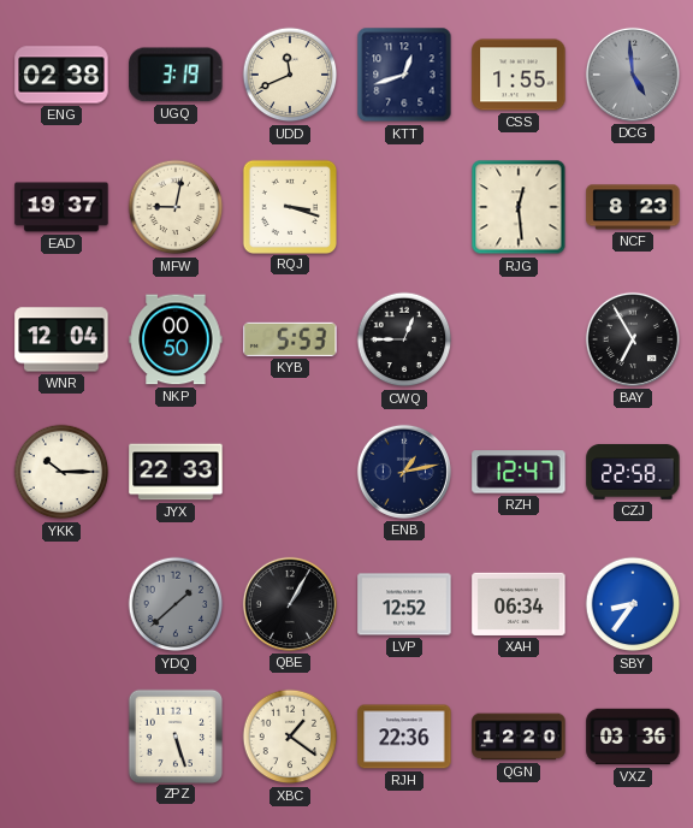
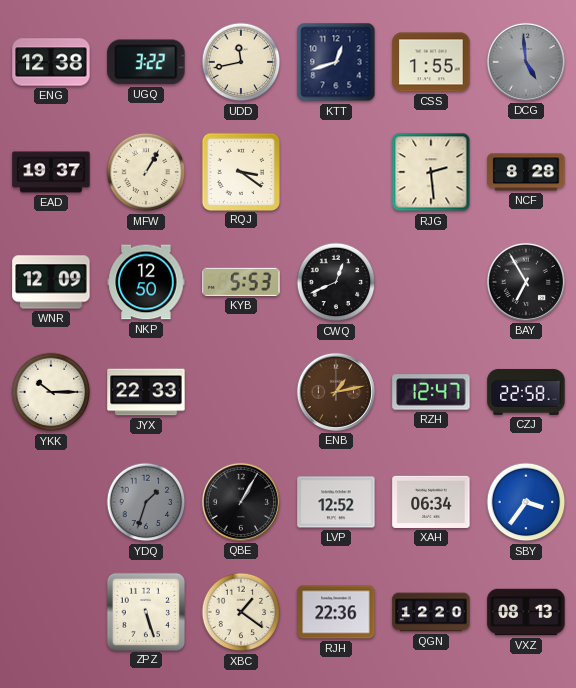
ENG: 02:38 -> 12:38 (51, 62)
UGQ: 3:19 -> 3:22 (146, 62)
UDD: 11:41 -> 11:43 (241, 62)
MFW: 9:02 -> 1:05 (146, 172)
RQJ: 3:18 -> 3:21 (240, 171)
RJG: 12:29 -> 2:29 (431, 172)
NCF: 8:23 -> 8:28 (526, 172)
WNR: 12:04 -> 12:09 (51, 282)
NKP: 00:50 -> 12:50 (146, 282)
CWQ: 12:45 -> 12:41 (336, 282)
ENB dial: navy -> brown (336, 392)
YDQ: 1:38 -> 1:33 (146, 502)
SBY: 8:36 -> 3:36 (526, 502)
VXZ: 03:36 -> 08:13 (526, 612)
